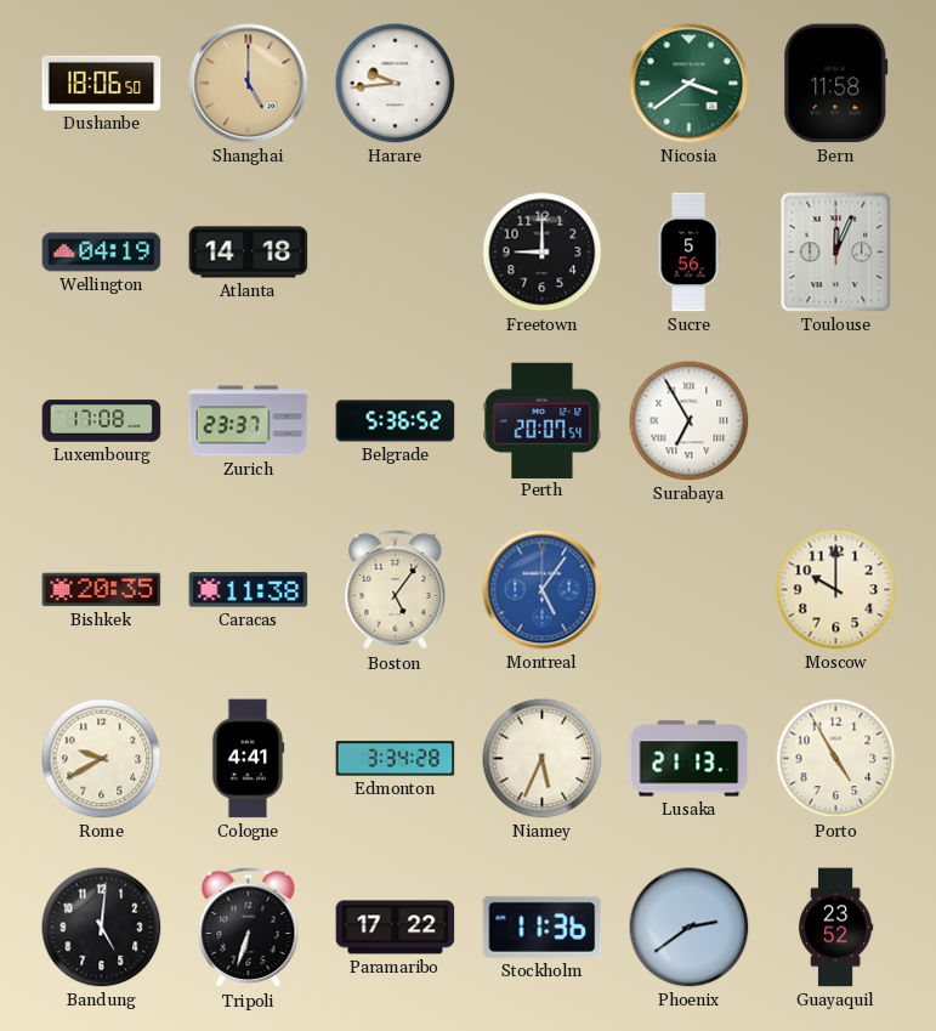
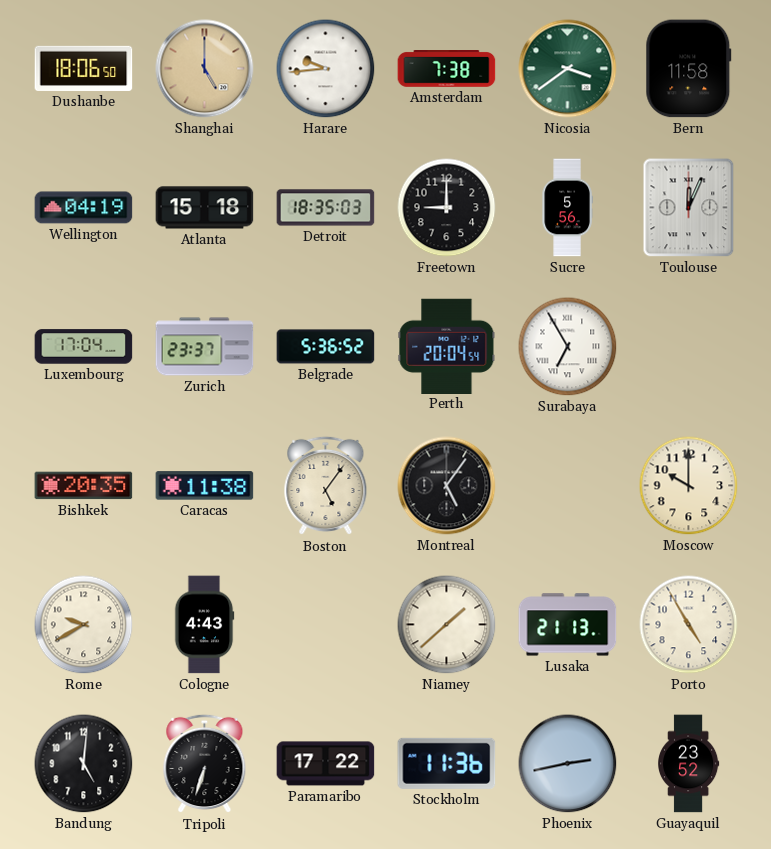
Amsterdam: none -> 7:38 (447, 69)
Atlanta: 14:18 -> 15:18 (205, 208)
Detroit: none -> 18:35 (326, 208)
Luxembourg: 17:08 -> 17:04 (84, 347)
Perth: 20:07 -> 20:04 (447, 346)
Montreal dial: blue -> black (447, 486)
Cologne: 4:41 -> 4:43 (204, 625)
Edmonton: 3:34 -> none (396, 759)
Niamey: 5:34 -> 1:38 (447, 625)
Phoenix: 2:39 -> 2:43 (568, 764)
